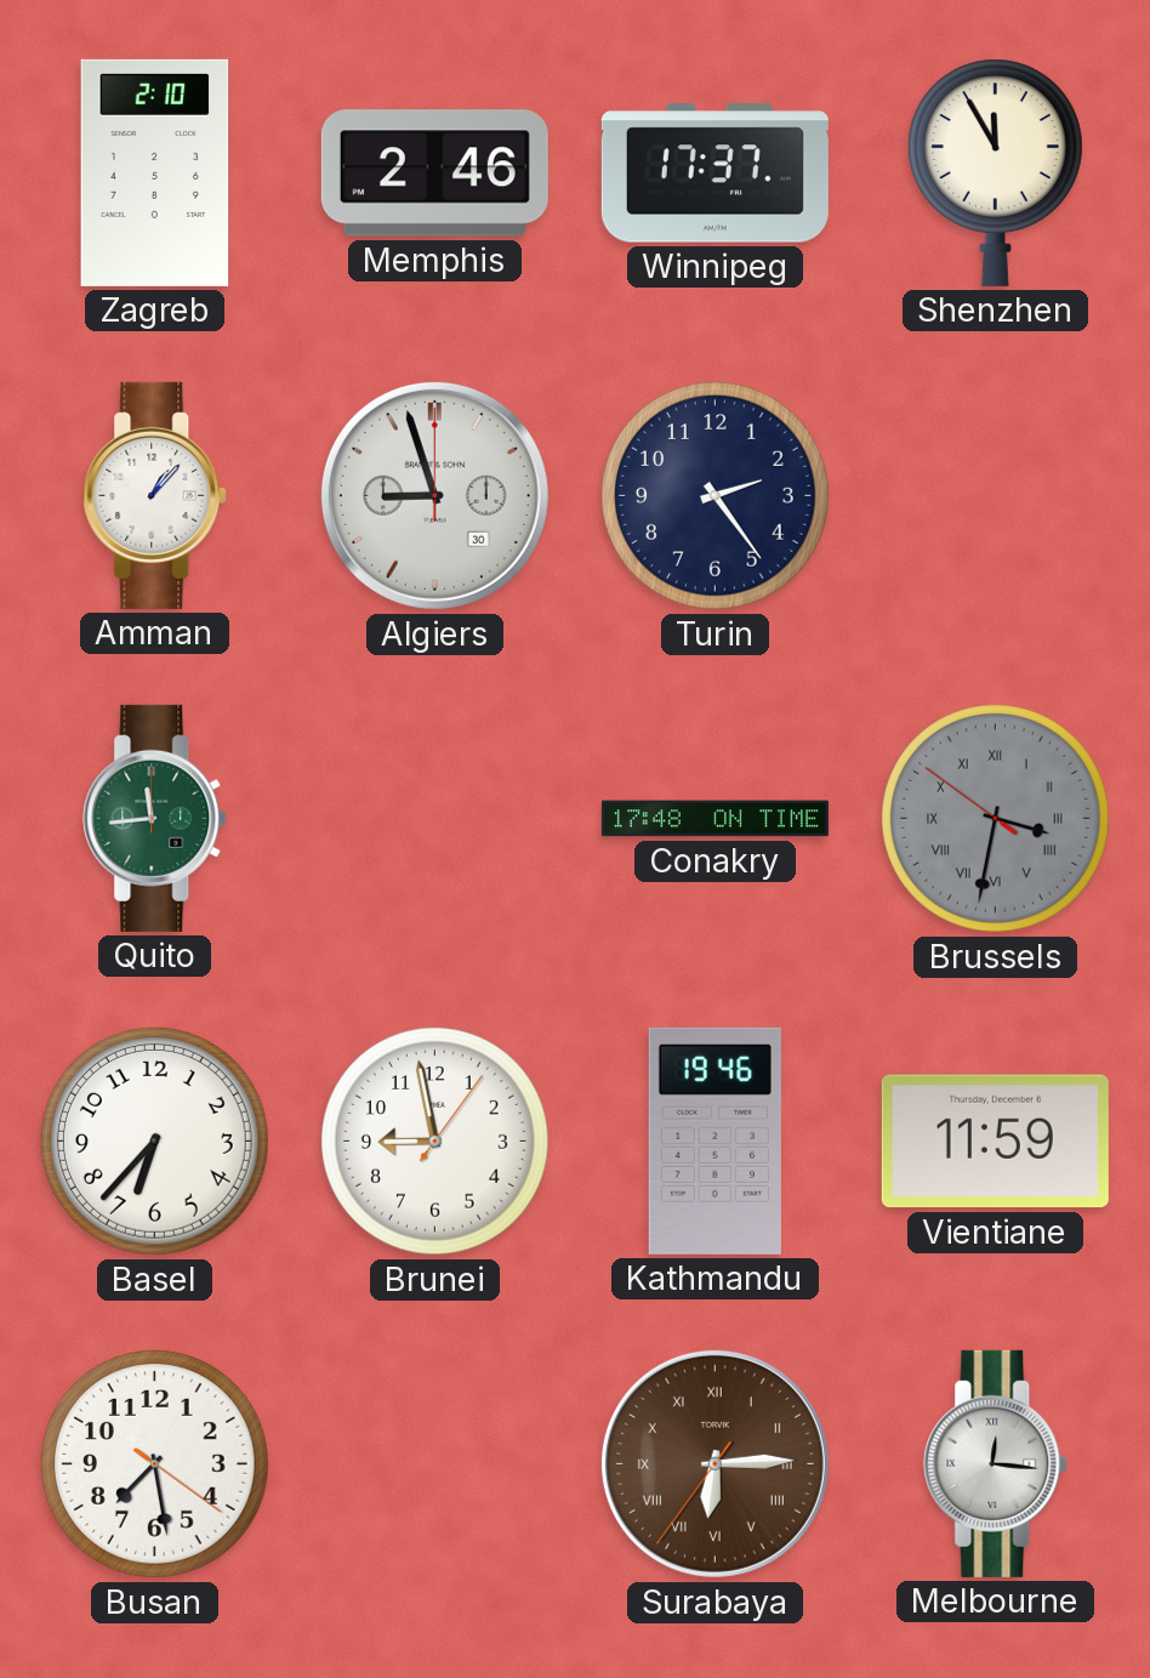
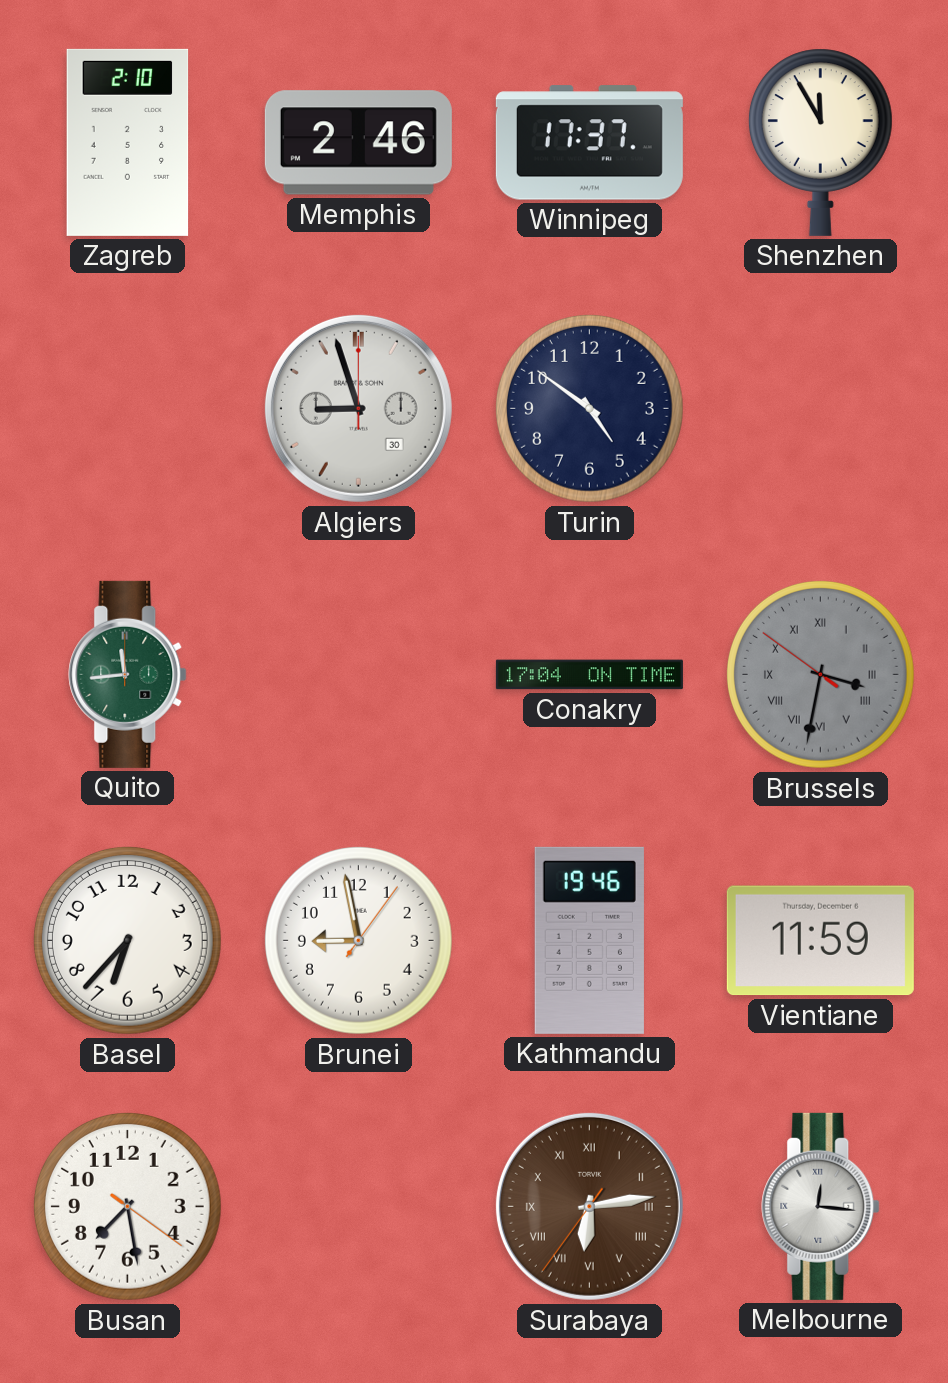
Amman: 1:07 -> none (155, 495)
Turin: 2:24 -> 4:51 (589, 408)
Conakry: 17:48 -> 17:04 (589, 675)
Surabaya: 6:14 -> 6:13 (589, 1206)
